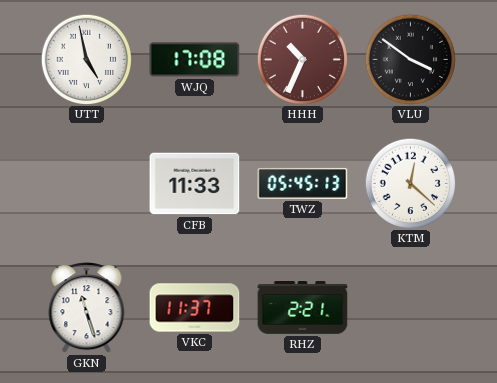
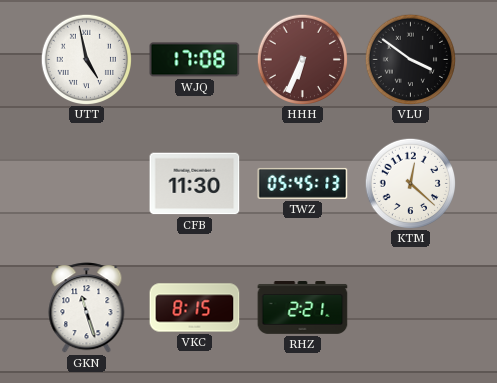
HHH: 10:34 -> 6:34 (302, 59)
CFB: 11:33 -> 11:30 (195, 184)
VKC: 11:37 -> 8:15 (195, 308)
